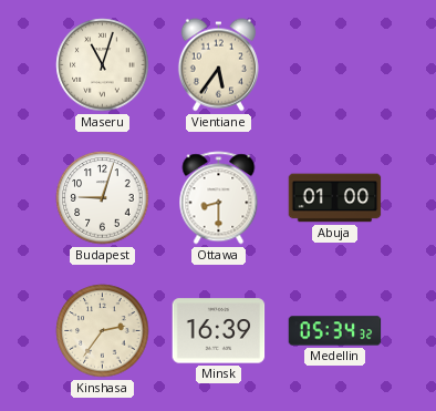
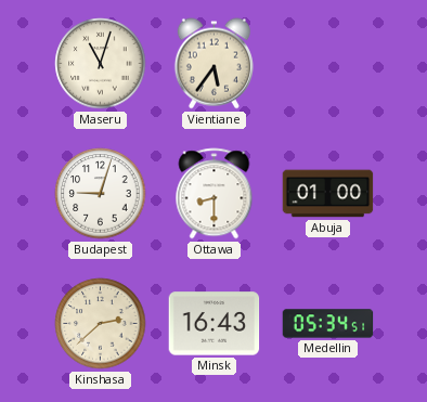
Kinshasa: 2:36 -> 2:38 (101, 324)
Minsk: 16:39 -> 16:43 (215, 324)
Medellin: 05:34:32 -> 05:34:51 (328, 324)
